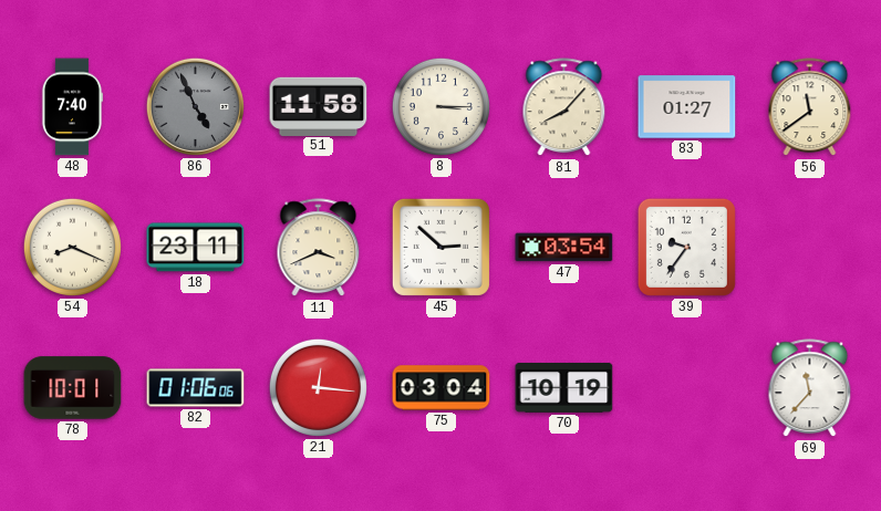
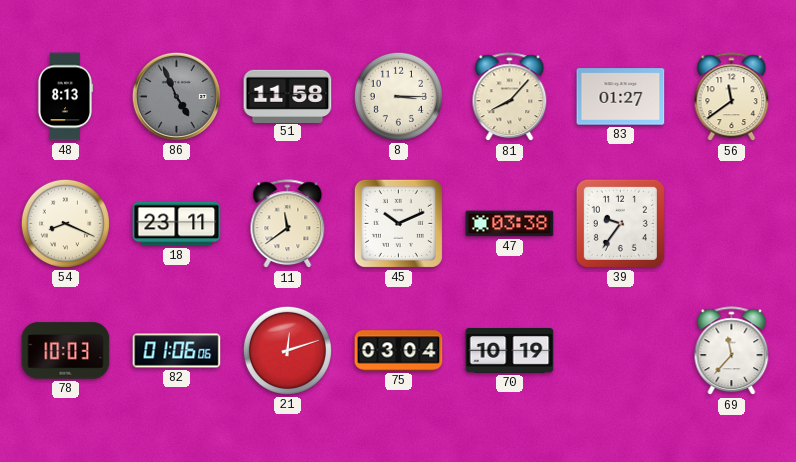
48: 7:40 -> 8:13 (65, 97)
11: 3:41 -> 11:39 (288, 224)
45: 2:52 -> 10:11 (398, 223)
47: 03:54 -> 03:38 (510, 224)
78: 10:01 -> 10:03 (66, 351)
21: 12:16 -> 12:12 (287, 350)
